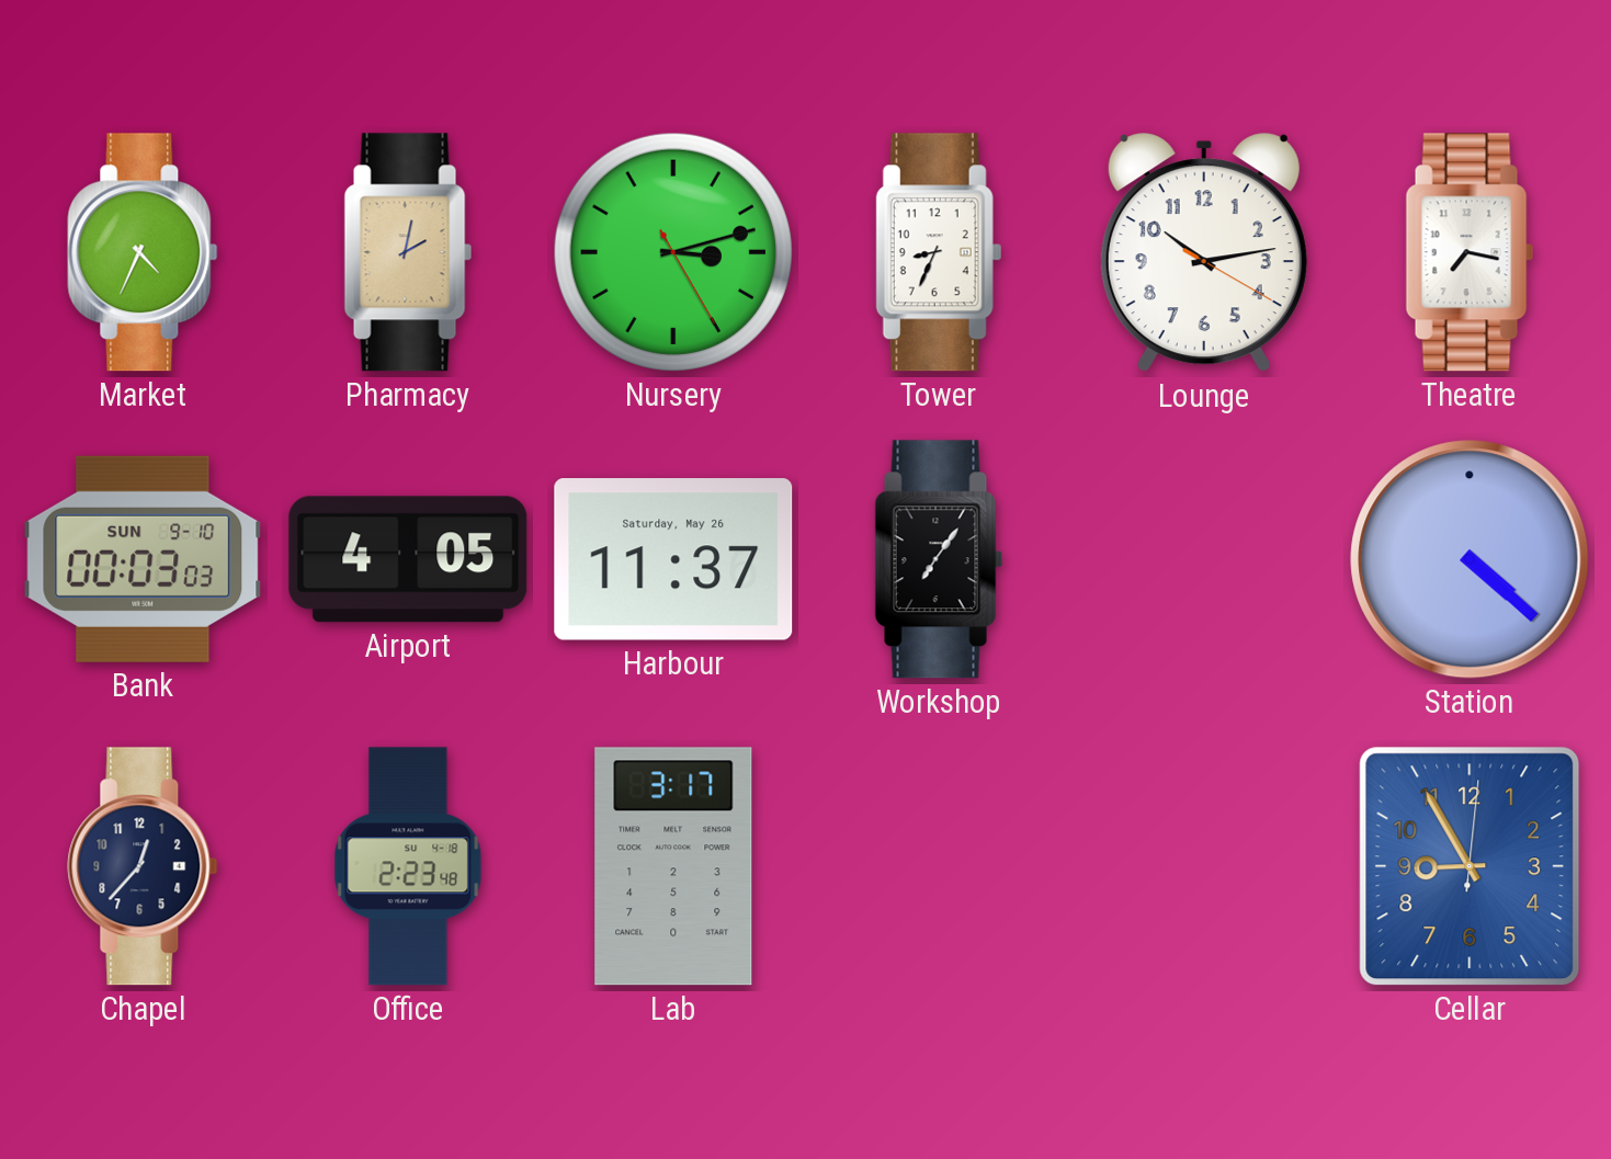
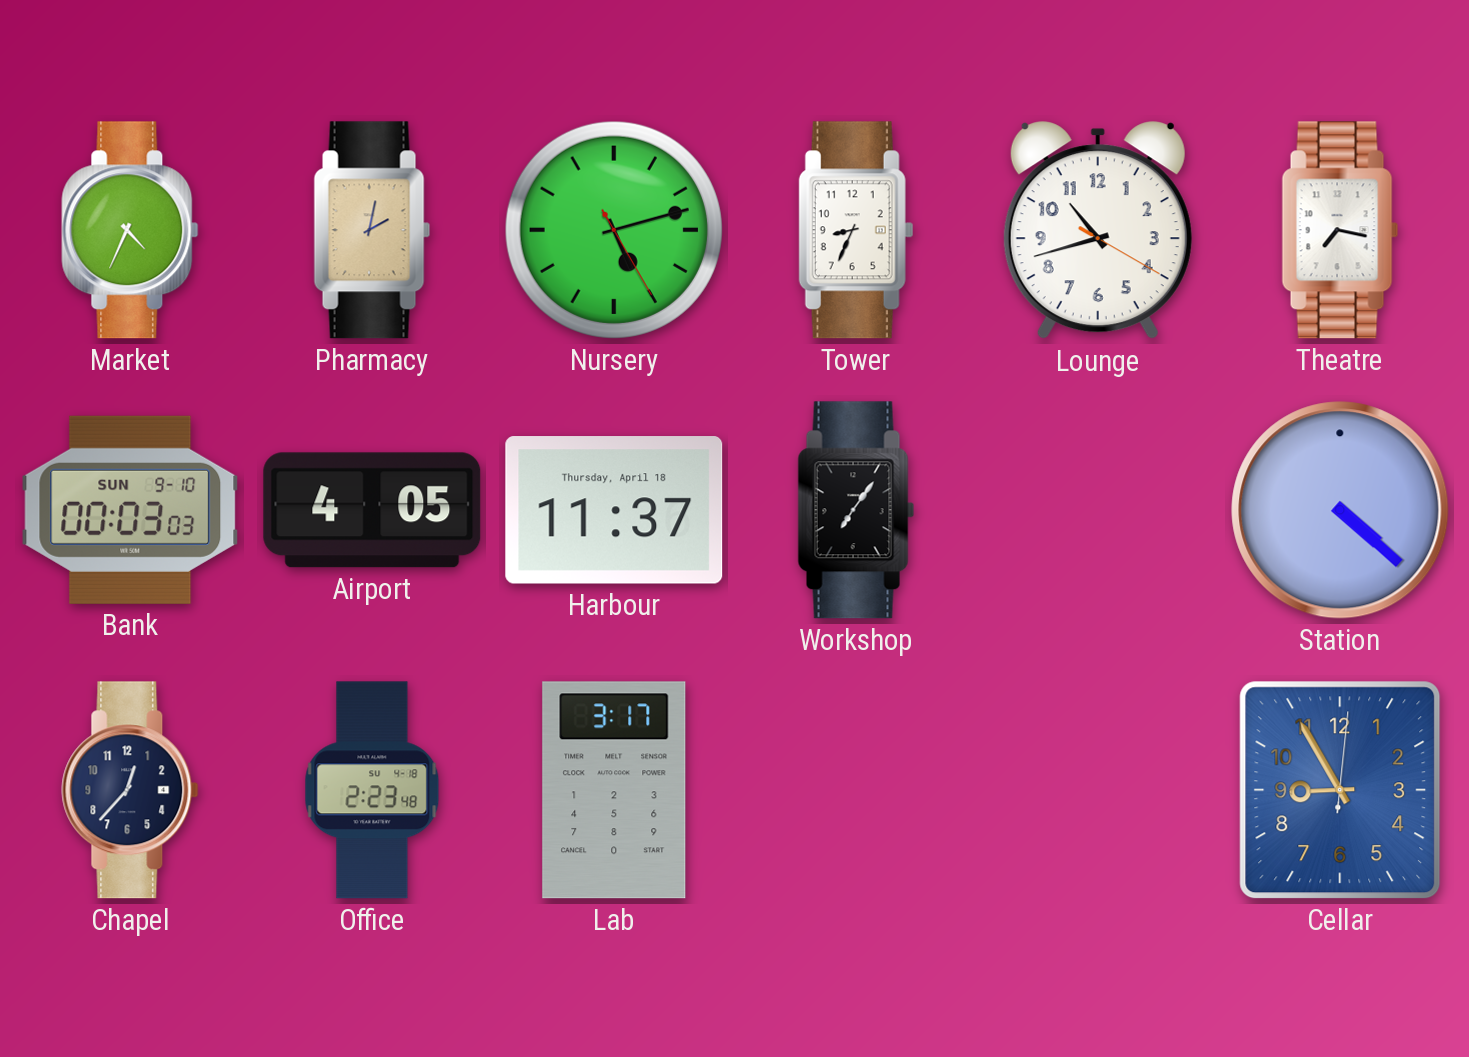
Nursery: 3:12 -> 5:12 (614, 230)
Lounge: 10:13 -> 10:42 (1098, 231)
Harbour date: Saturday, May 26 -> Thursday, April 18 (614, 510)
